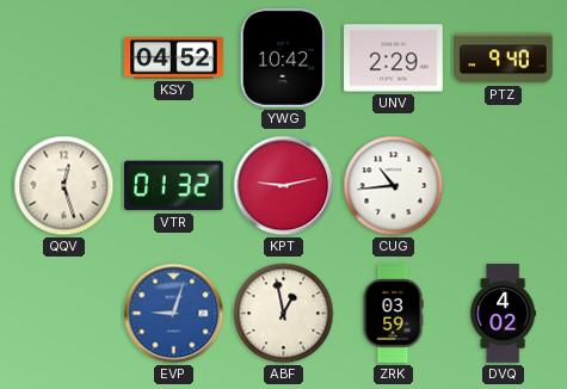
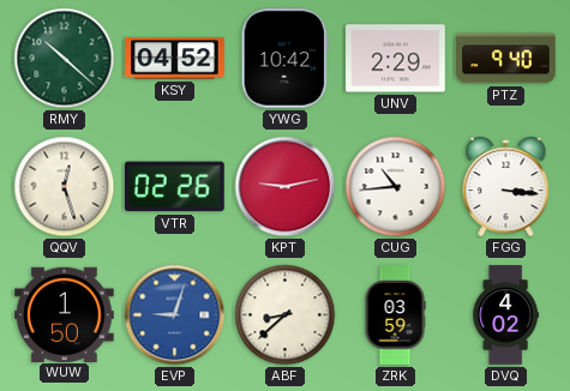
RMY: none -> 10:22 (65, 59)
VTR: 01:32 -> 02:26 (174, 187)
FGG: none -> 3:16 (506, 187)
WUW: none -> 1:50 (65, 314)
ABF: 12:58 -> 8:38 (286, 315)
